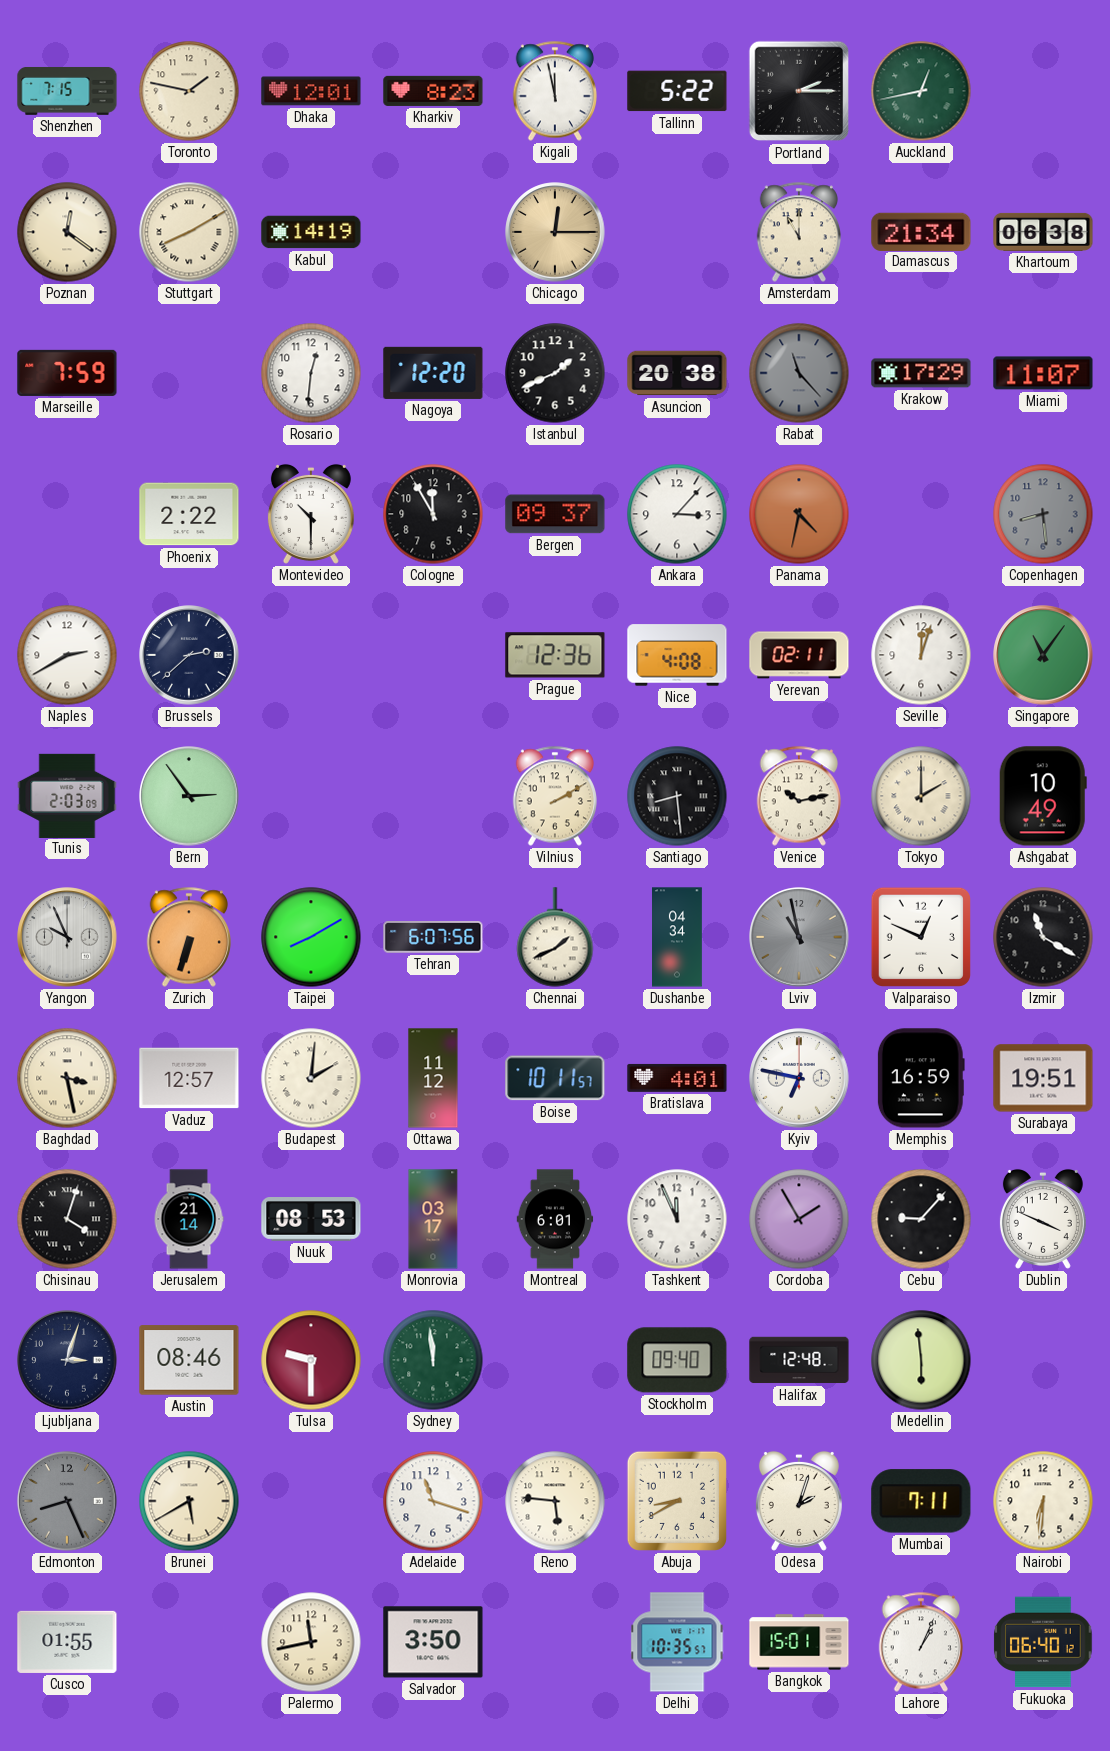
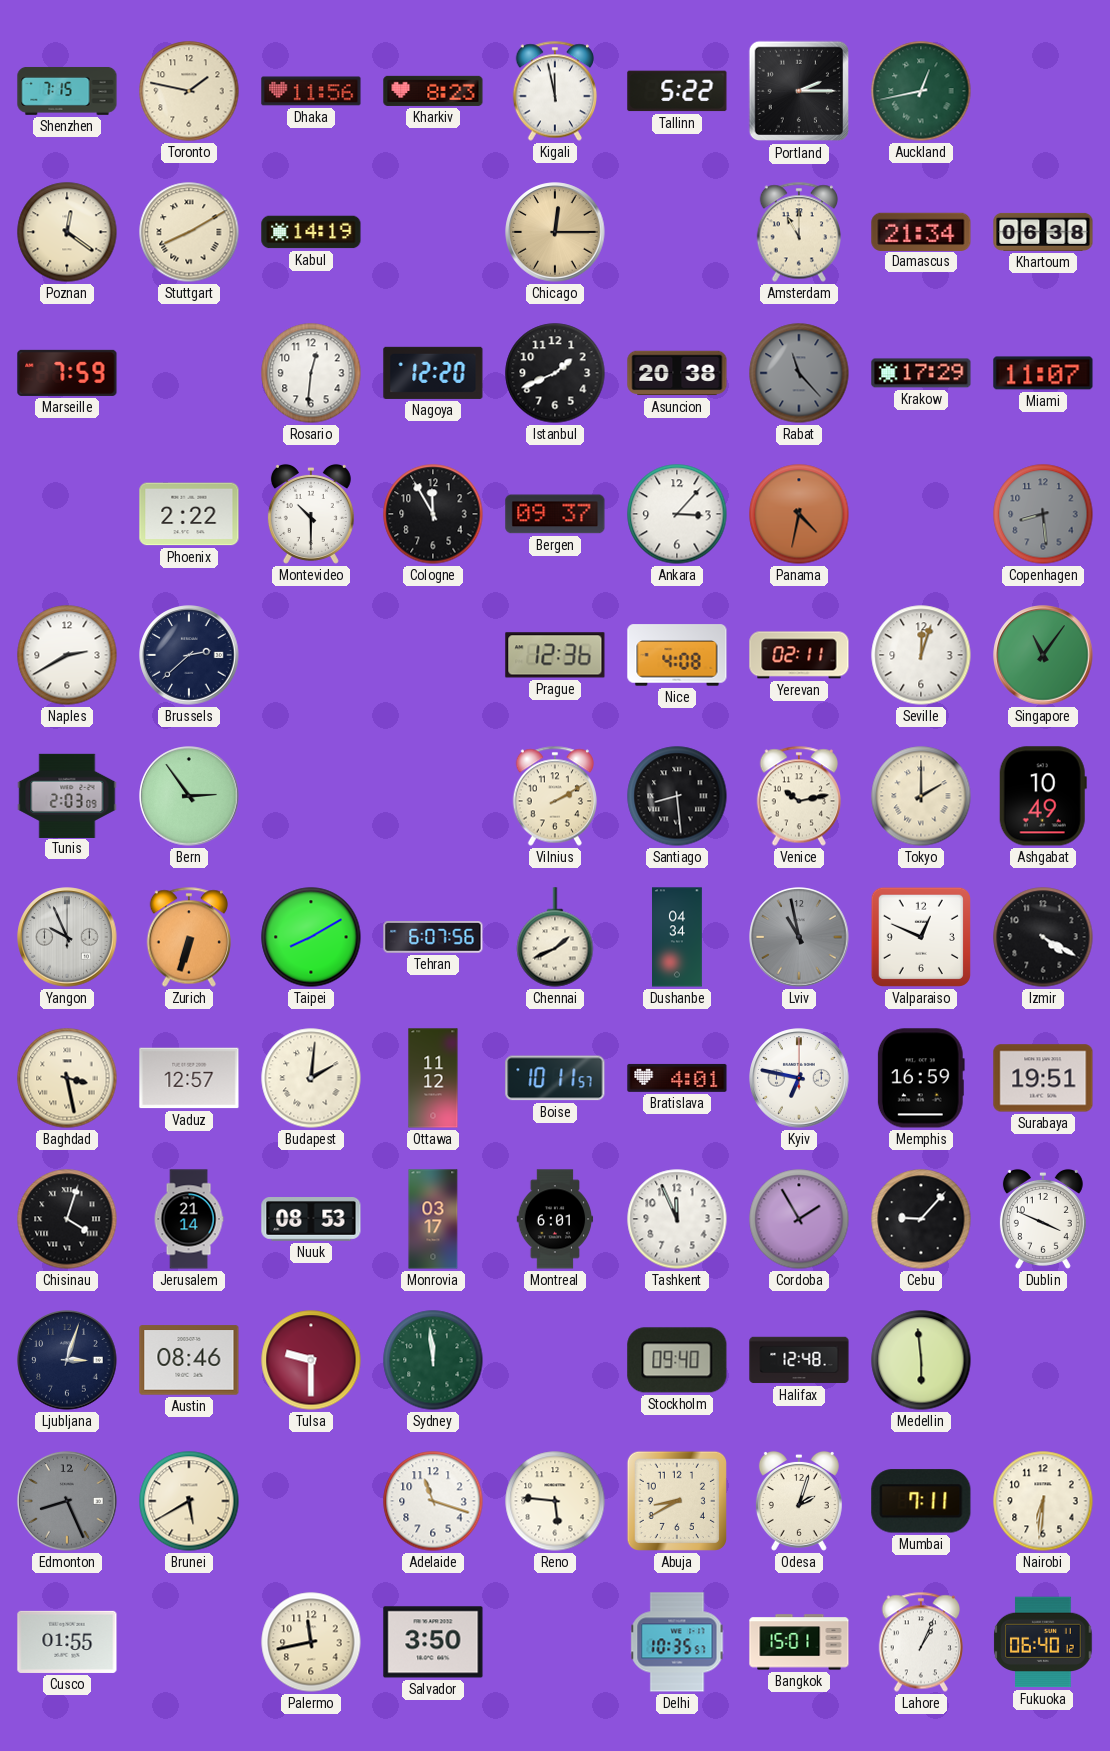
Dhaka: 12:01 -> 11:56 (311, 91)
Izmir: 11:20 -> 4:20 (1043, 937)
